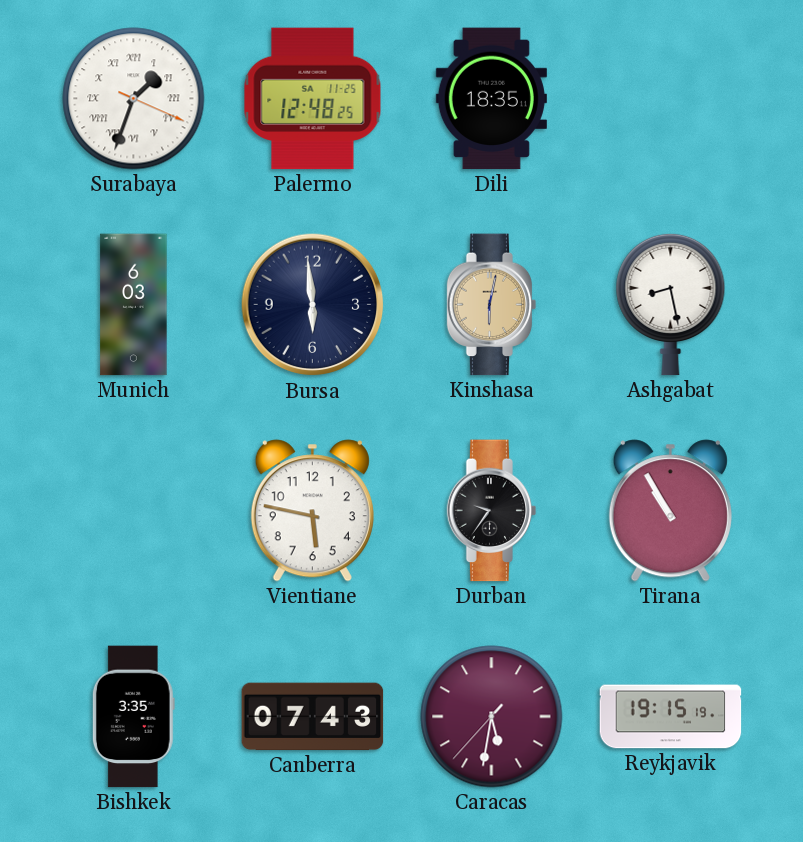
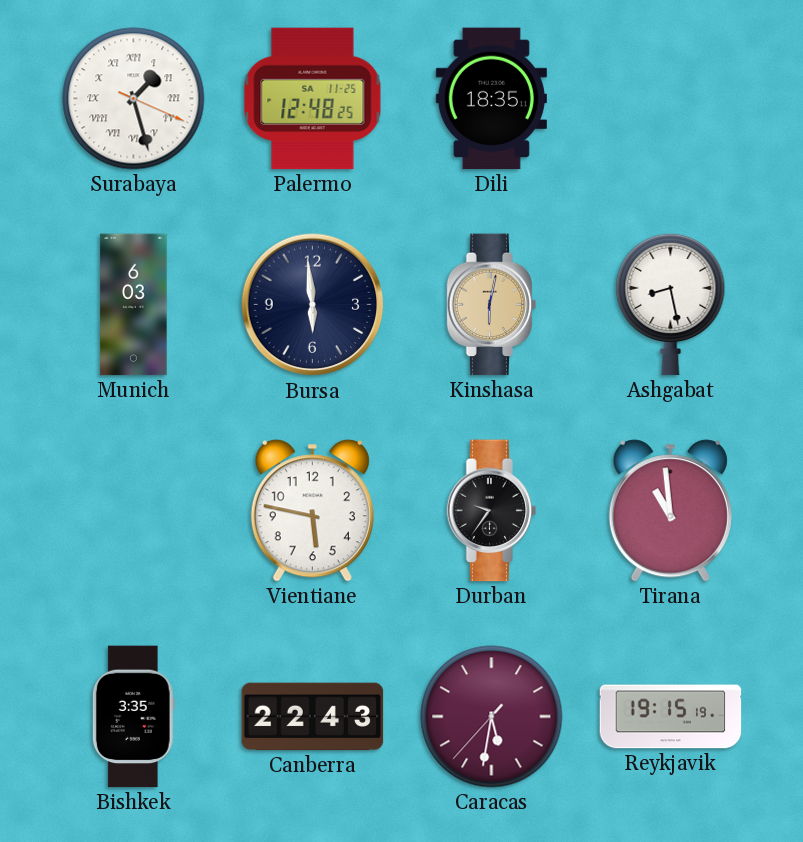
Surabaya: 1:33 -> 1:27 (134, 99)
Tirana: 10:55 -> 10:59 (670, 511)
Canberra: 07:43 -> 22:43 (313, 717)
